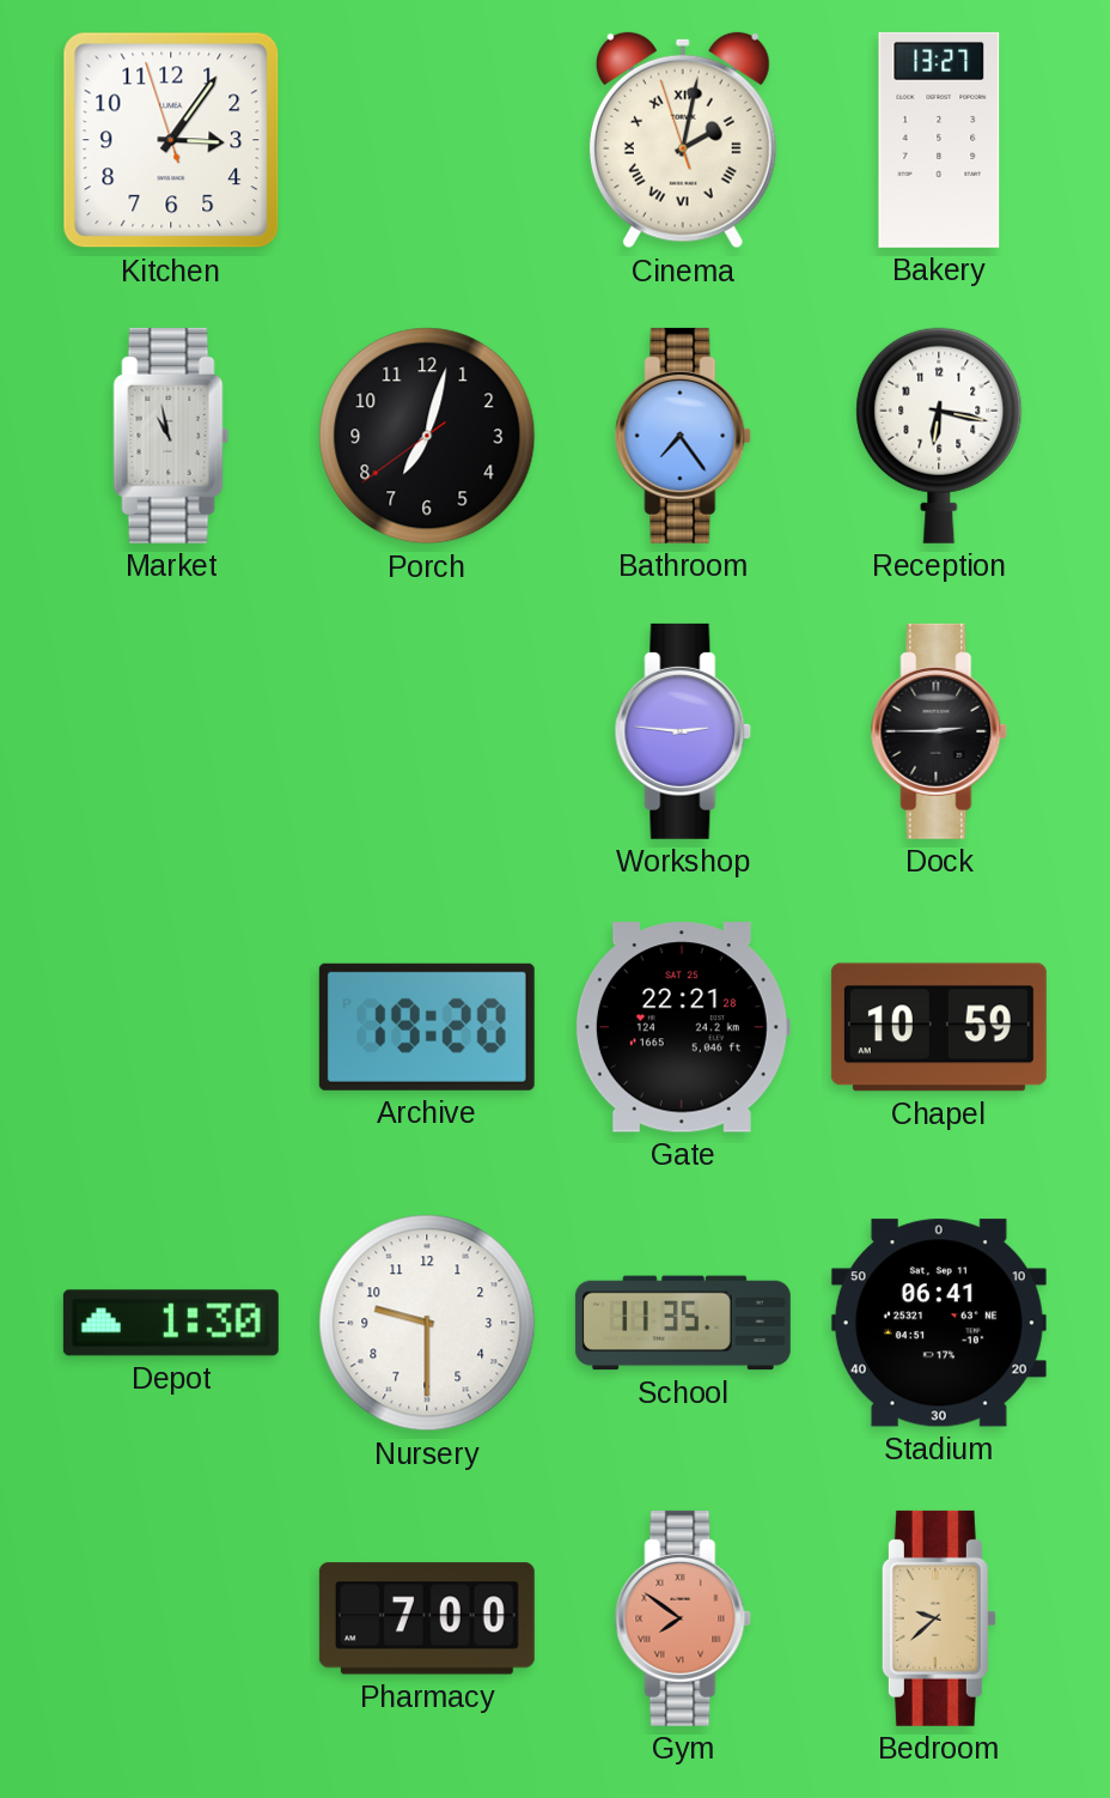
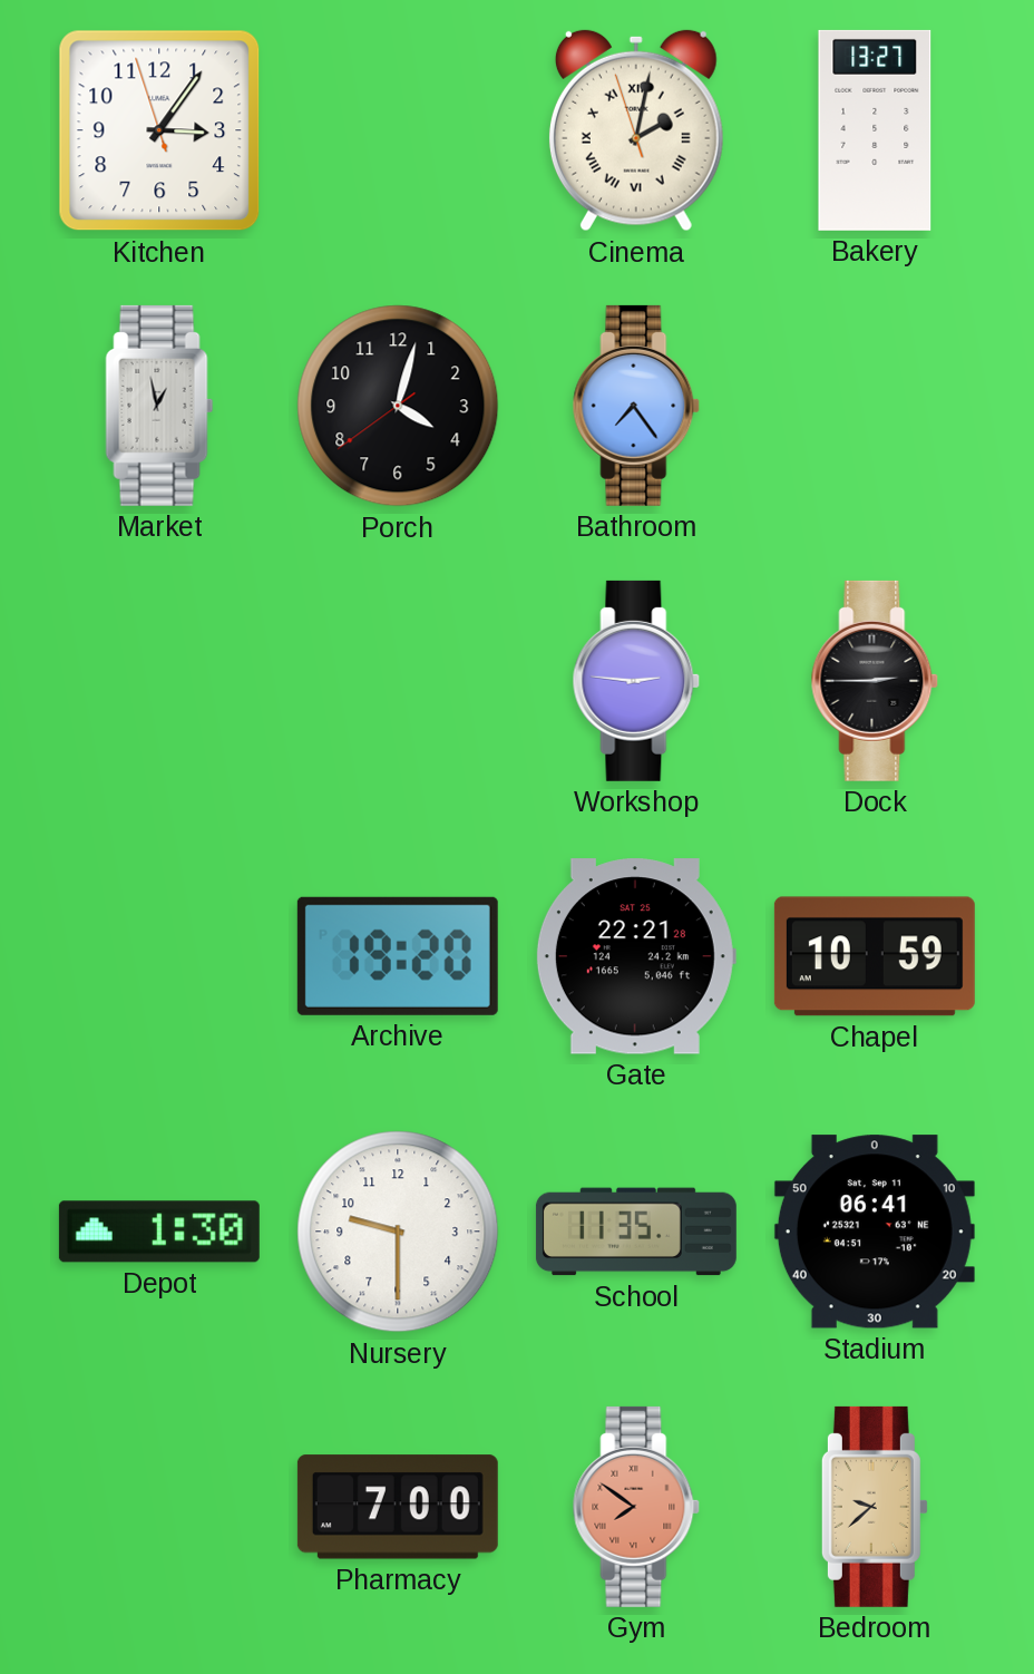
Market: 10:58 -> 12:58 (159, 406)
Porch: 7:02 -> 4:02 (398, 406)
Reception: 6:17 -> none (939, 436)
